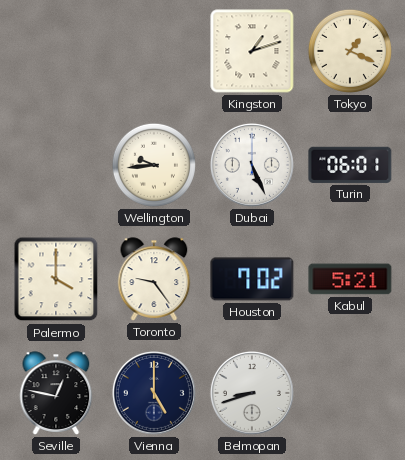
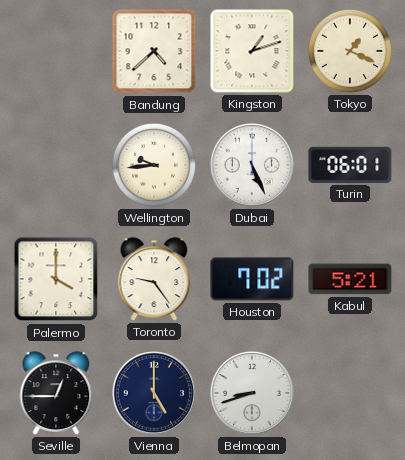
Bandung: none -> 4:38 (154, 51)
Seville: 12:47 -> 12:45 (56, 393)
